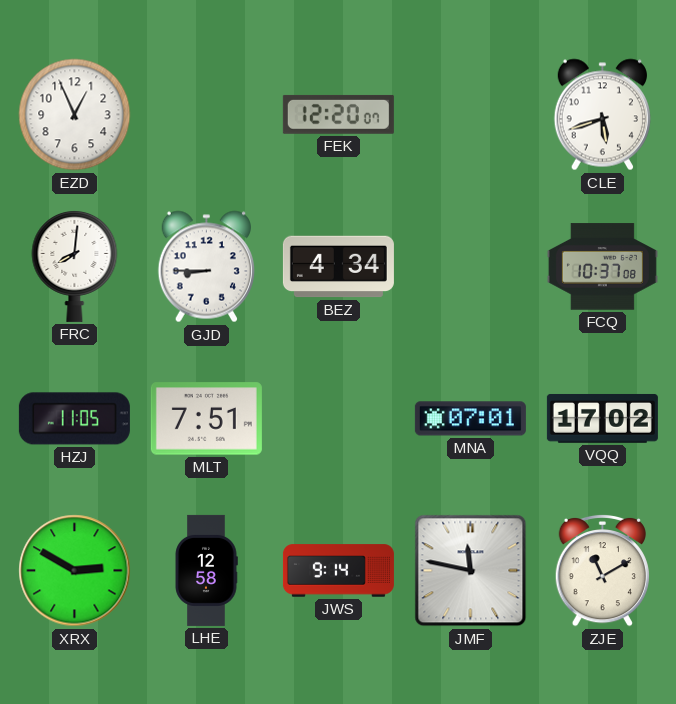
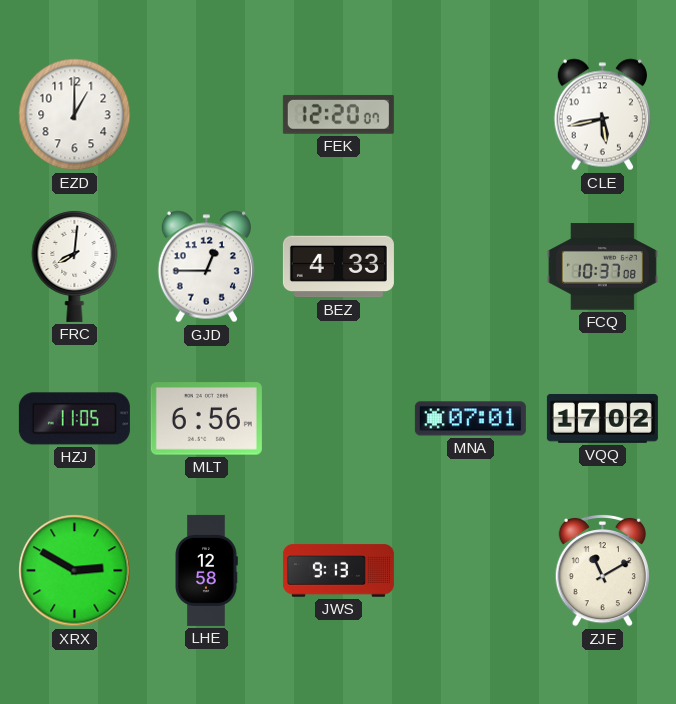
EZD: 12:56 -> 1:00 (75, 115)
CLE: 5:42 -> 5:43 (602, 115)
GJD: 8:45 -> 12:45 (206, 267)
BEZ: 4:34 -> 4:33 (338, 267)
MLT: 7:51 -> 6:56 (206, 419)
JWS: 9:14 -> 9:13 (338, 571)
JMF: 11:47 -> none (471, 571)
